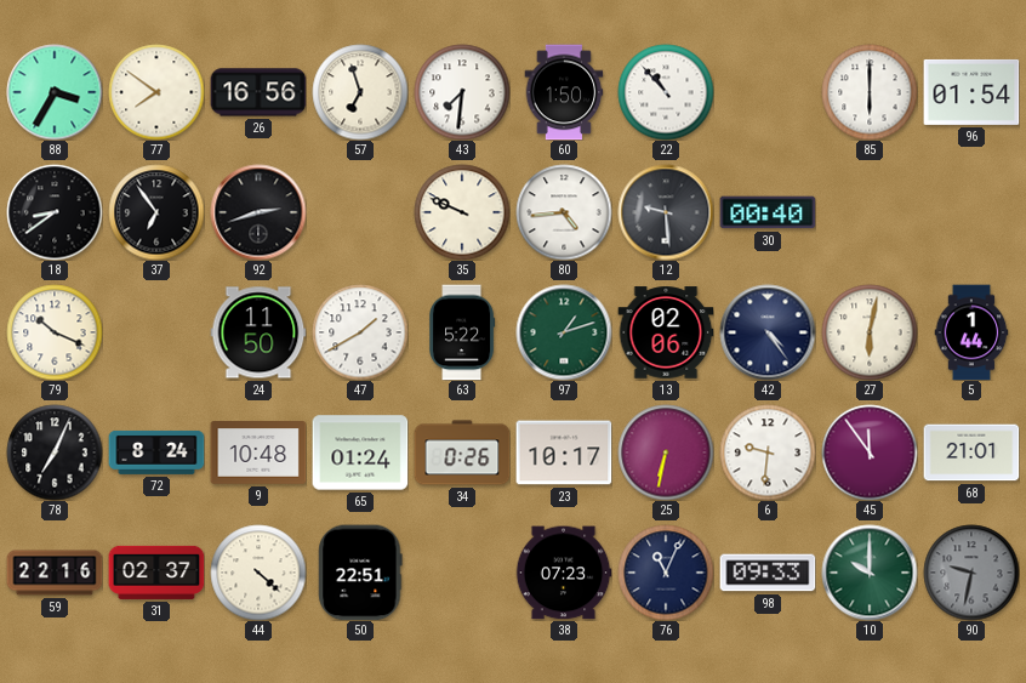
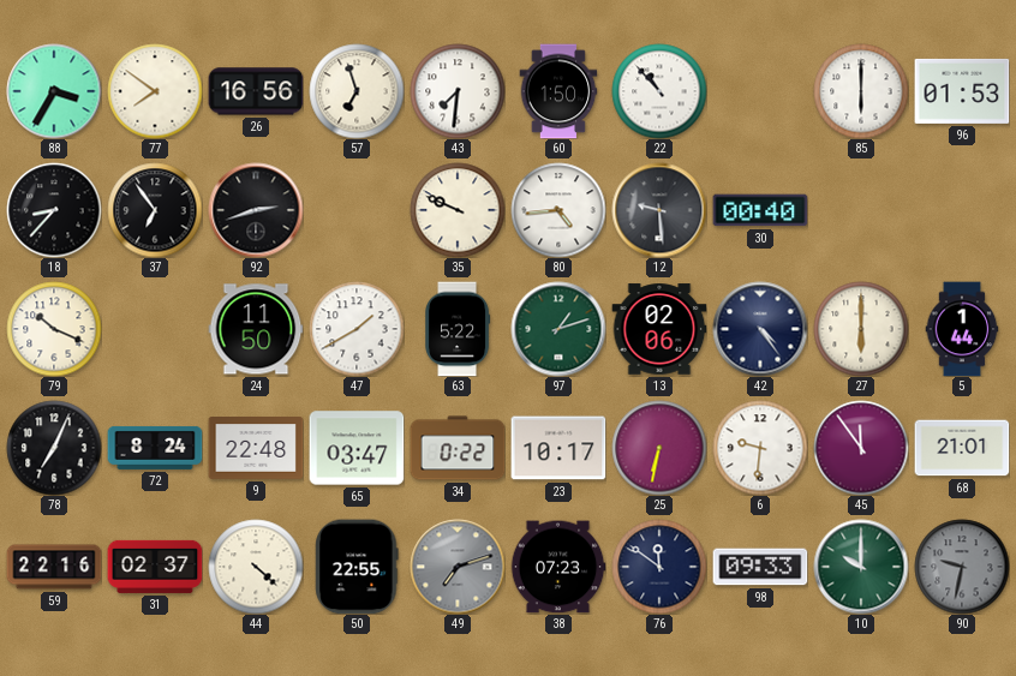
96: 01:54 -> 01:53 (962, 91)
18: 8:39 -> 8:37 (54, 210)
27: 6:02 -> 6:00 (861, 329)
9: 10:48 -> 22:48 (256, 449)
65: 01:24 -> 03:47 (357, 448)
34: 0:26 -> 0:22 (458, 448)
50: 22:51 -> 22:55 (357, 567)
49: none -> 7:12 (458, 567)
76: 11:04 -> 11:51 (659, 567)
